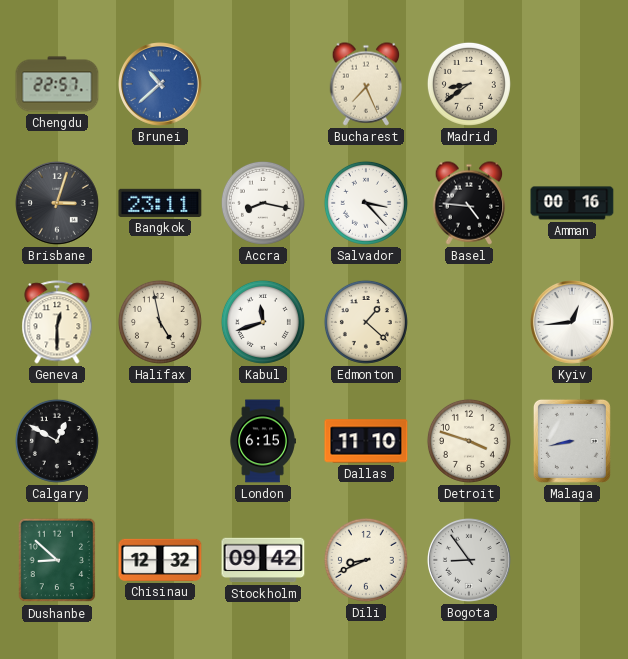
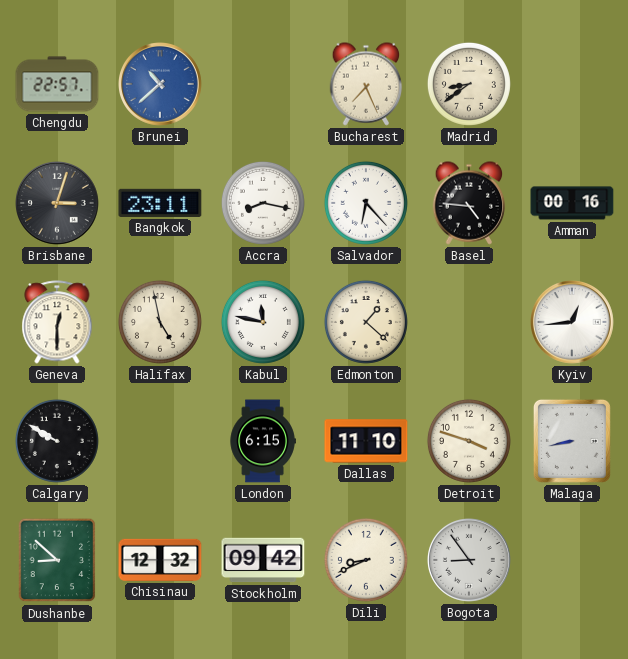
Salvador: 3:23 -> 6:23 (366, 203)
Kabul: 11:42 -> 11:47 (263, 322)
Calgary: 12:50 -> 9:50 (57, 441)
